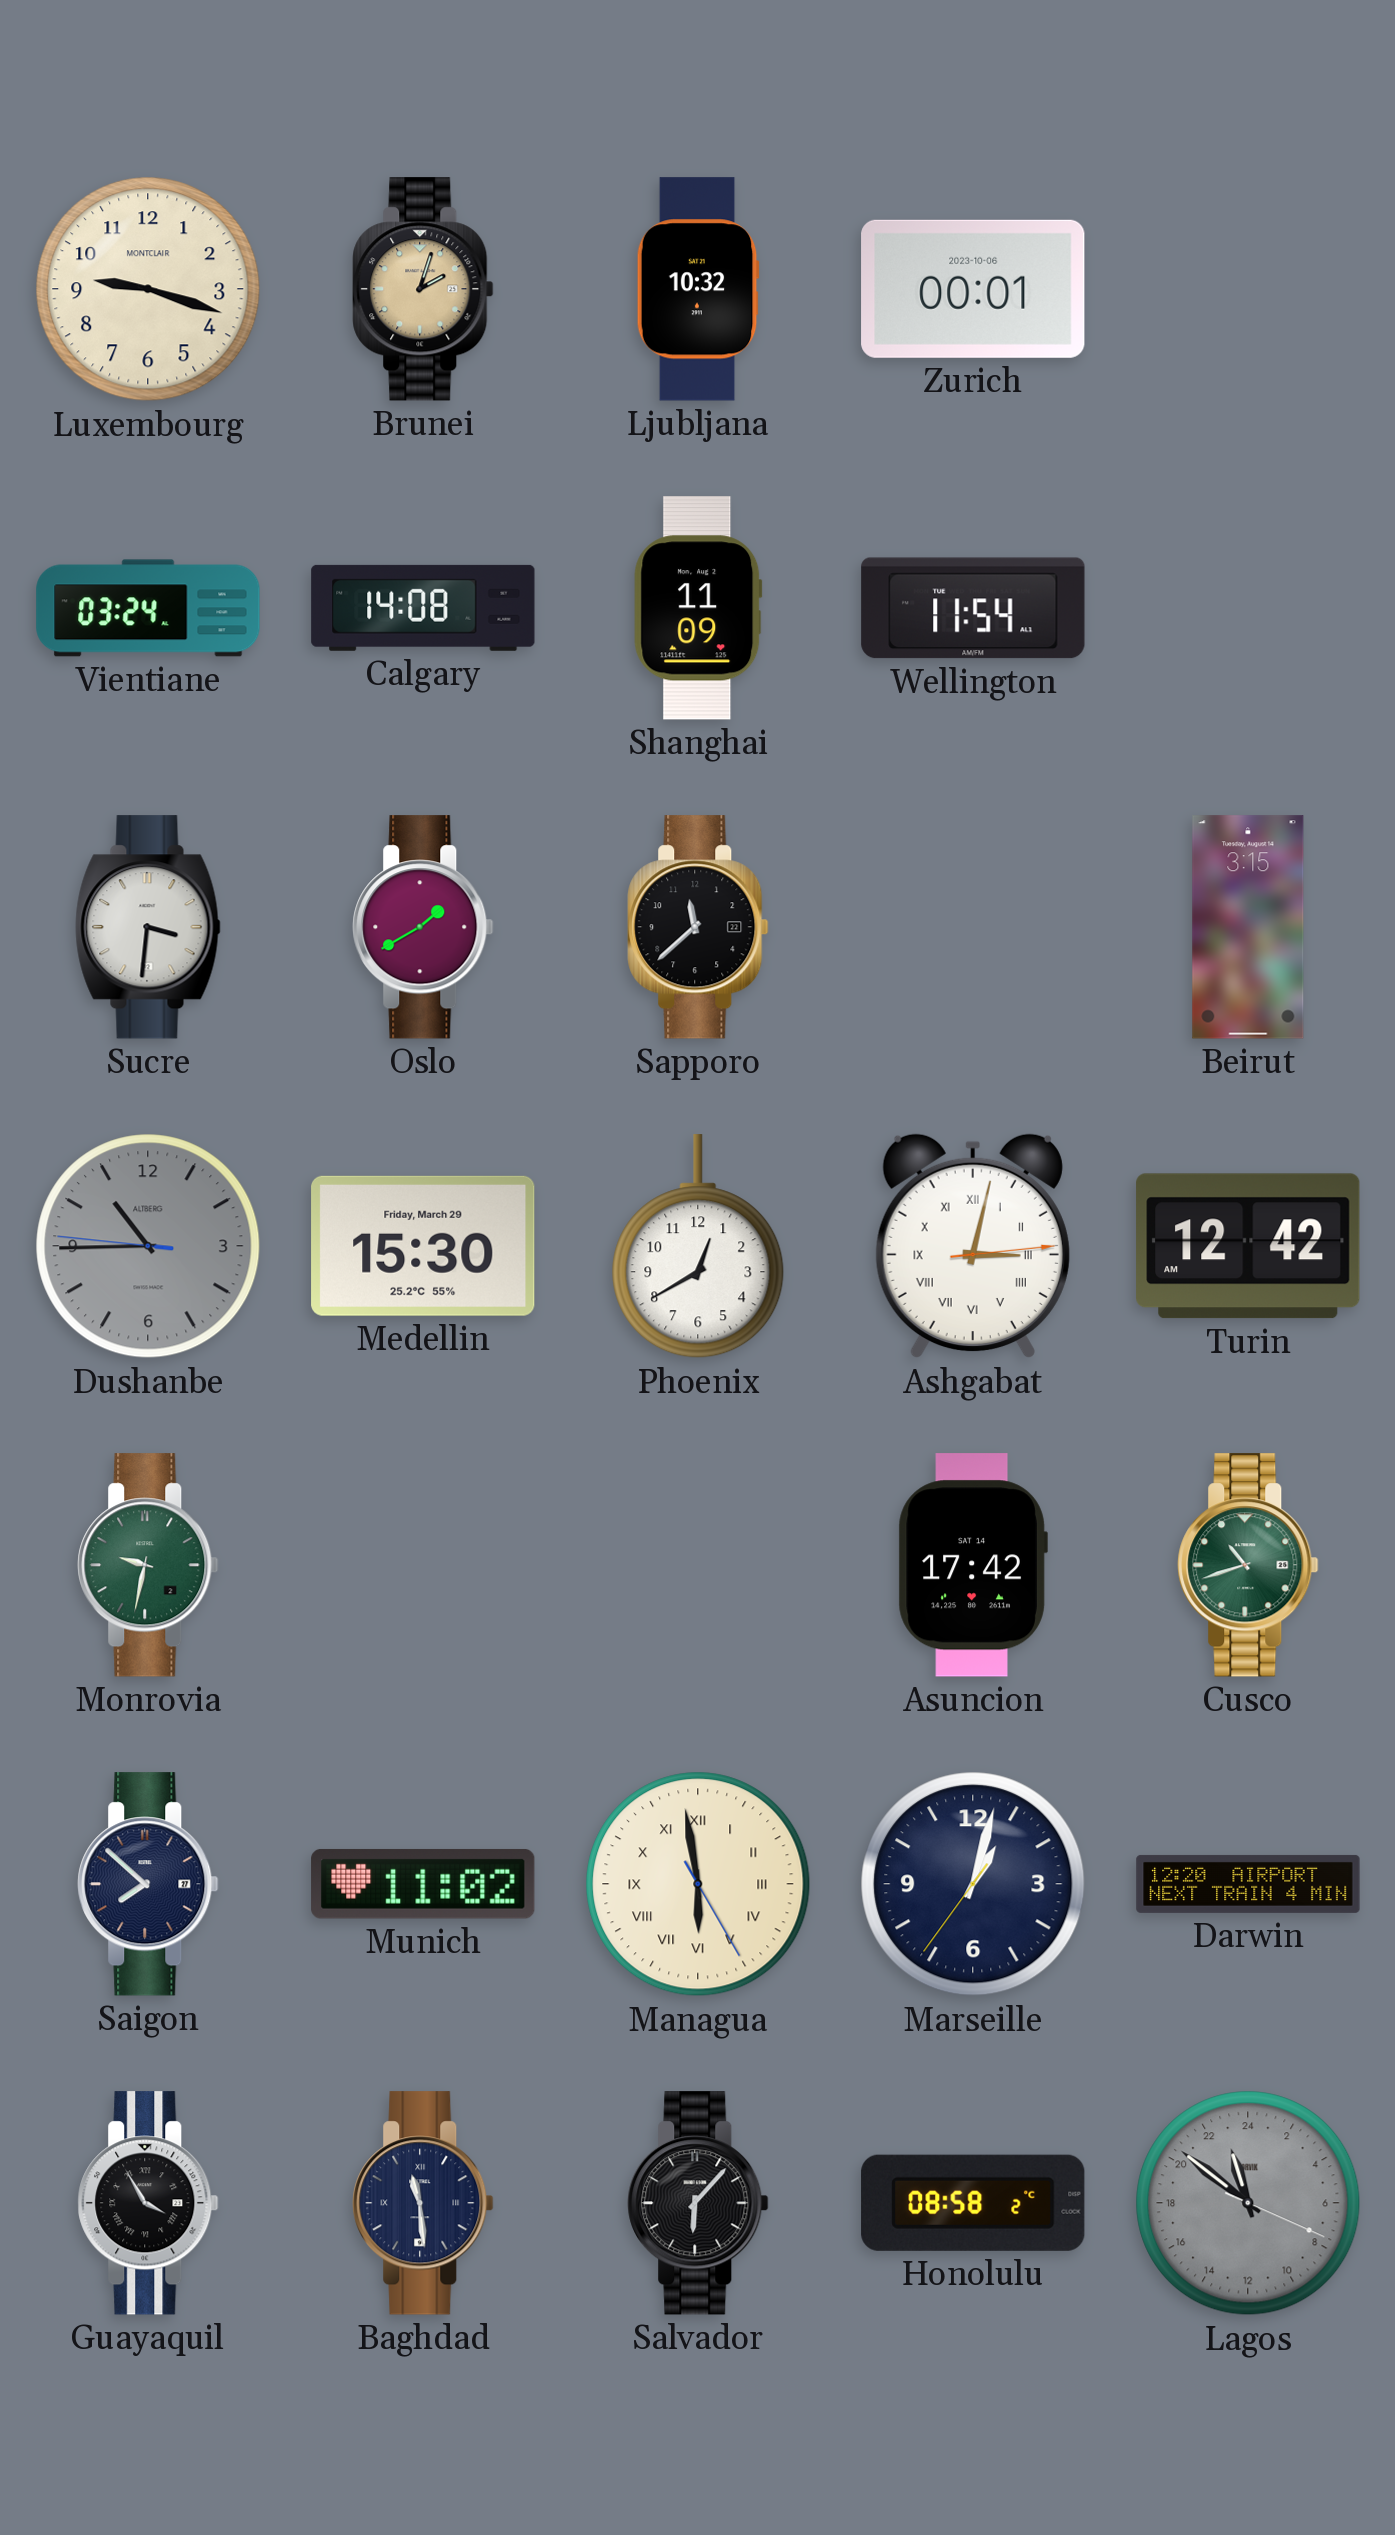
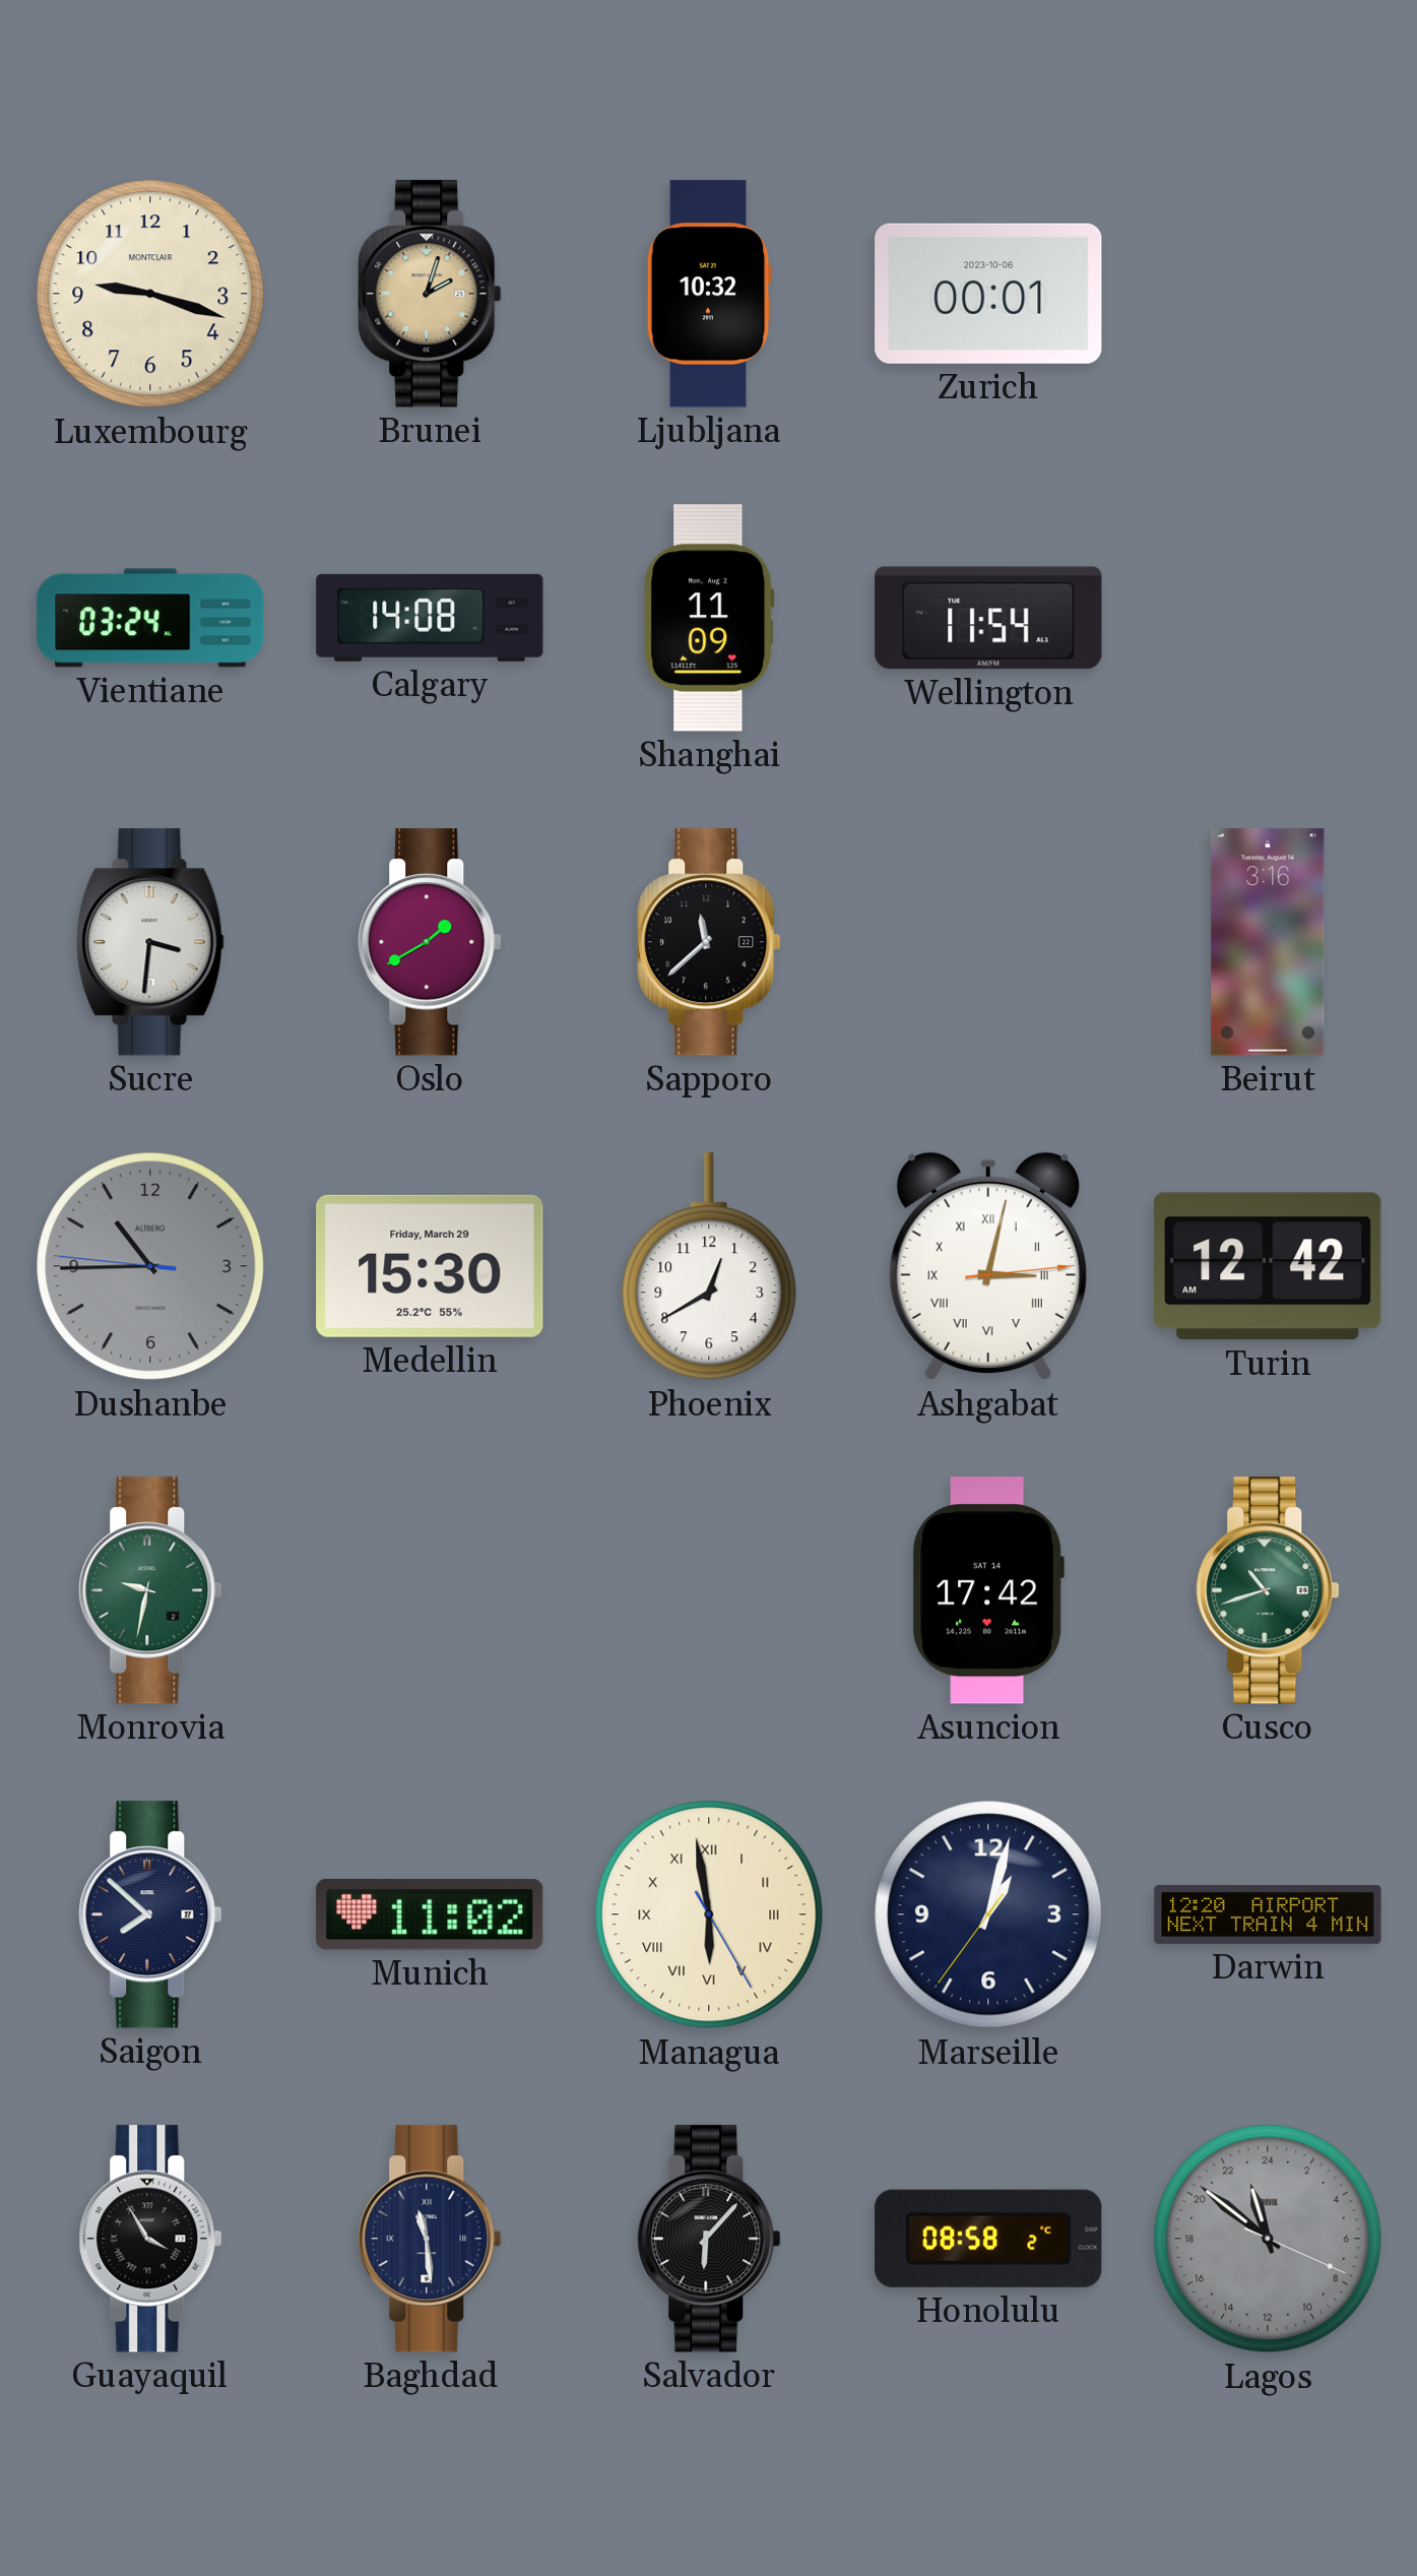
Beirut: 3:15 -> 3:16 (1268, 942)
